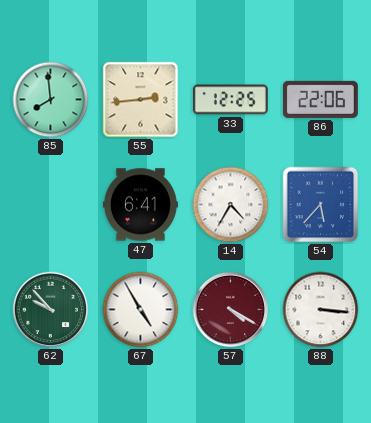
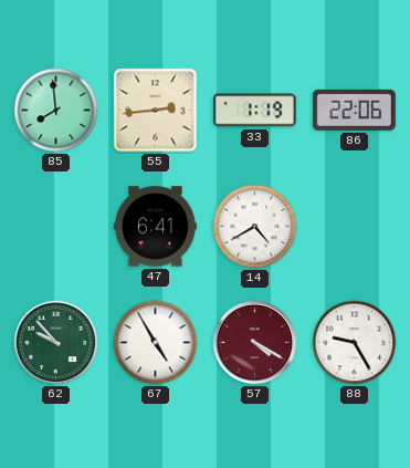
33: 12:25 -> 1:19 (254, 111)
14: 4:35 -> 4:40 (255, 227)
54: 5:37 -> none (321, 205)
88: 3:16 -> 9:25 (355, 343)
